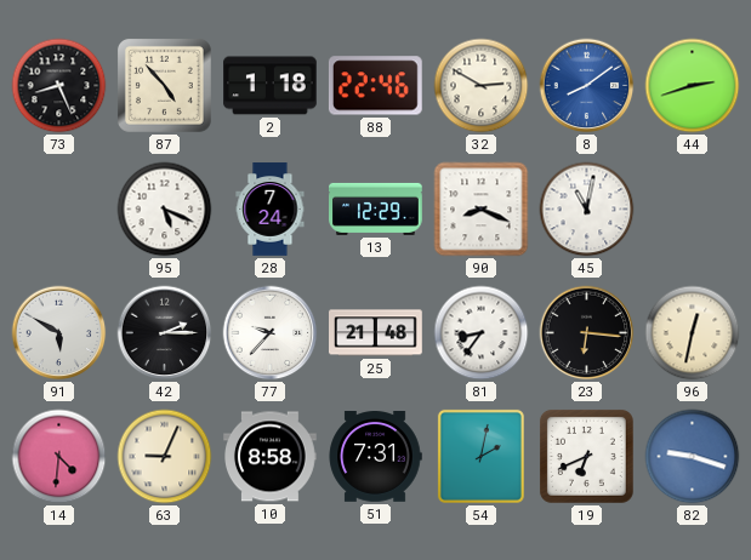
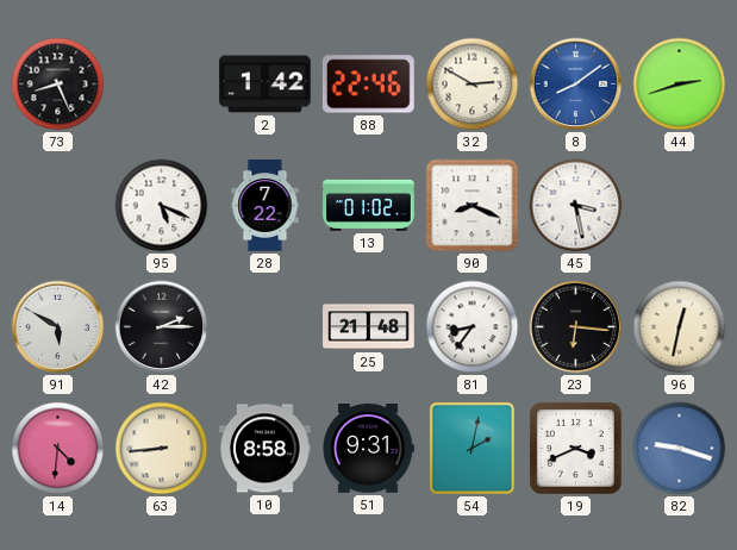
87: 4:53 -> none (164, 85)
2: 1:18 -> 1:42 (266, 85)
28: 7:24 -> 7:22 (266, 206)
13: 12:29 -> 01:02 (369, 205)
45: 11:02 -> 3:28 (576, 206)
77: 9:37 -> none (271, 333)
63: 9:04 -> 8:44 (162, 449)
51: 7:31 -> 9:31 (368, 449)
19: 6:41 -> 3:41 (575, 448)
